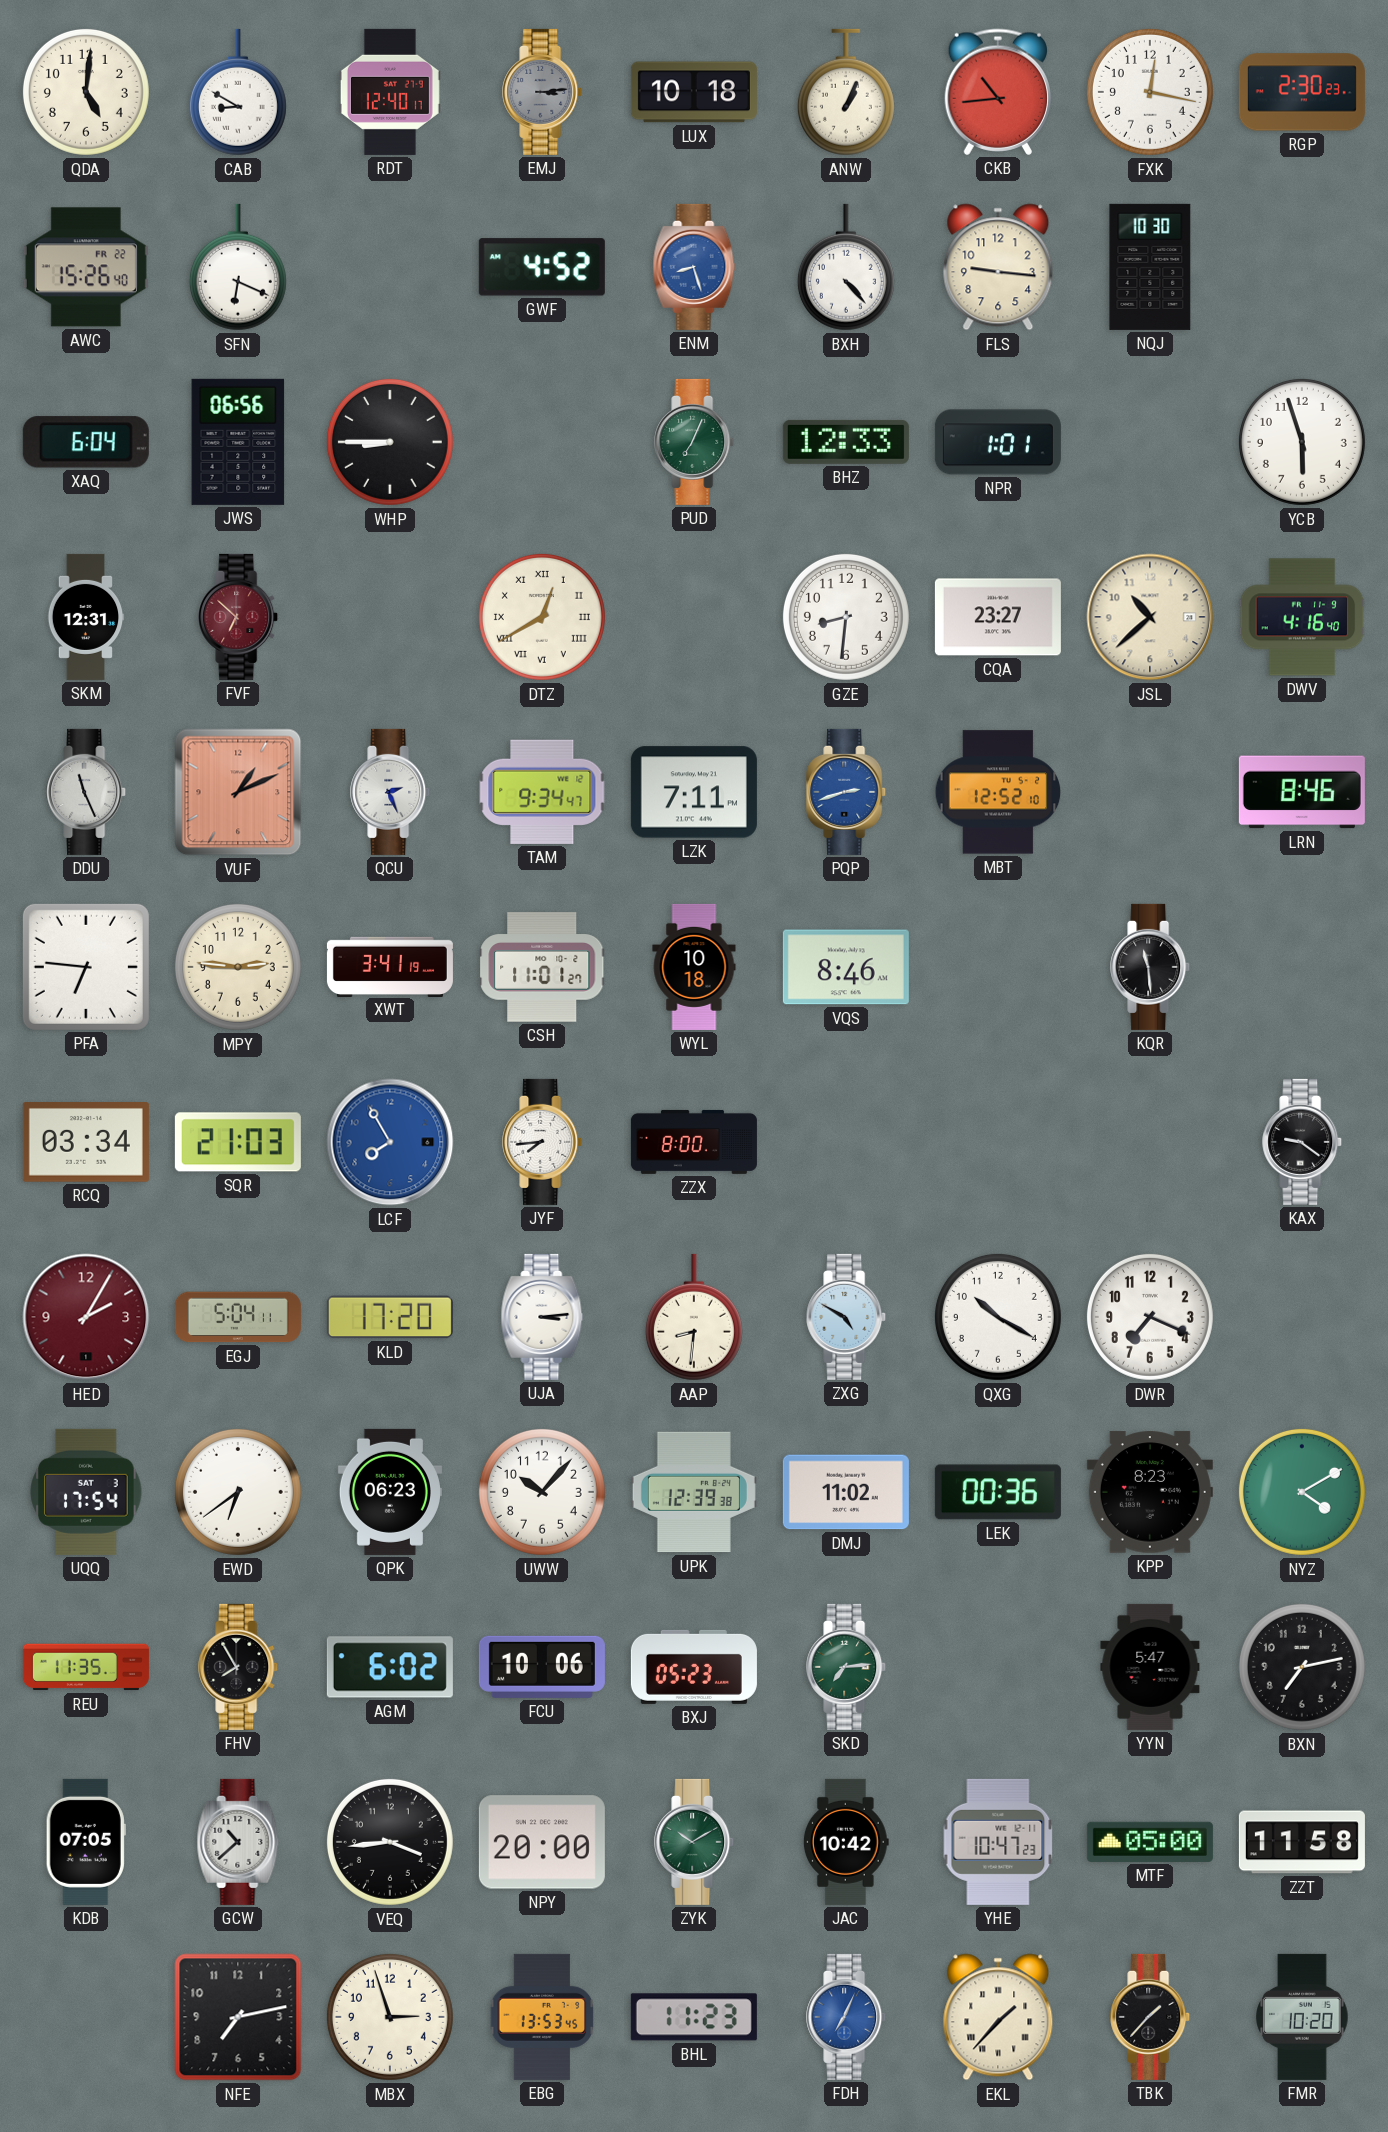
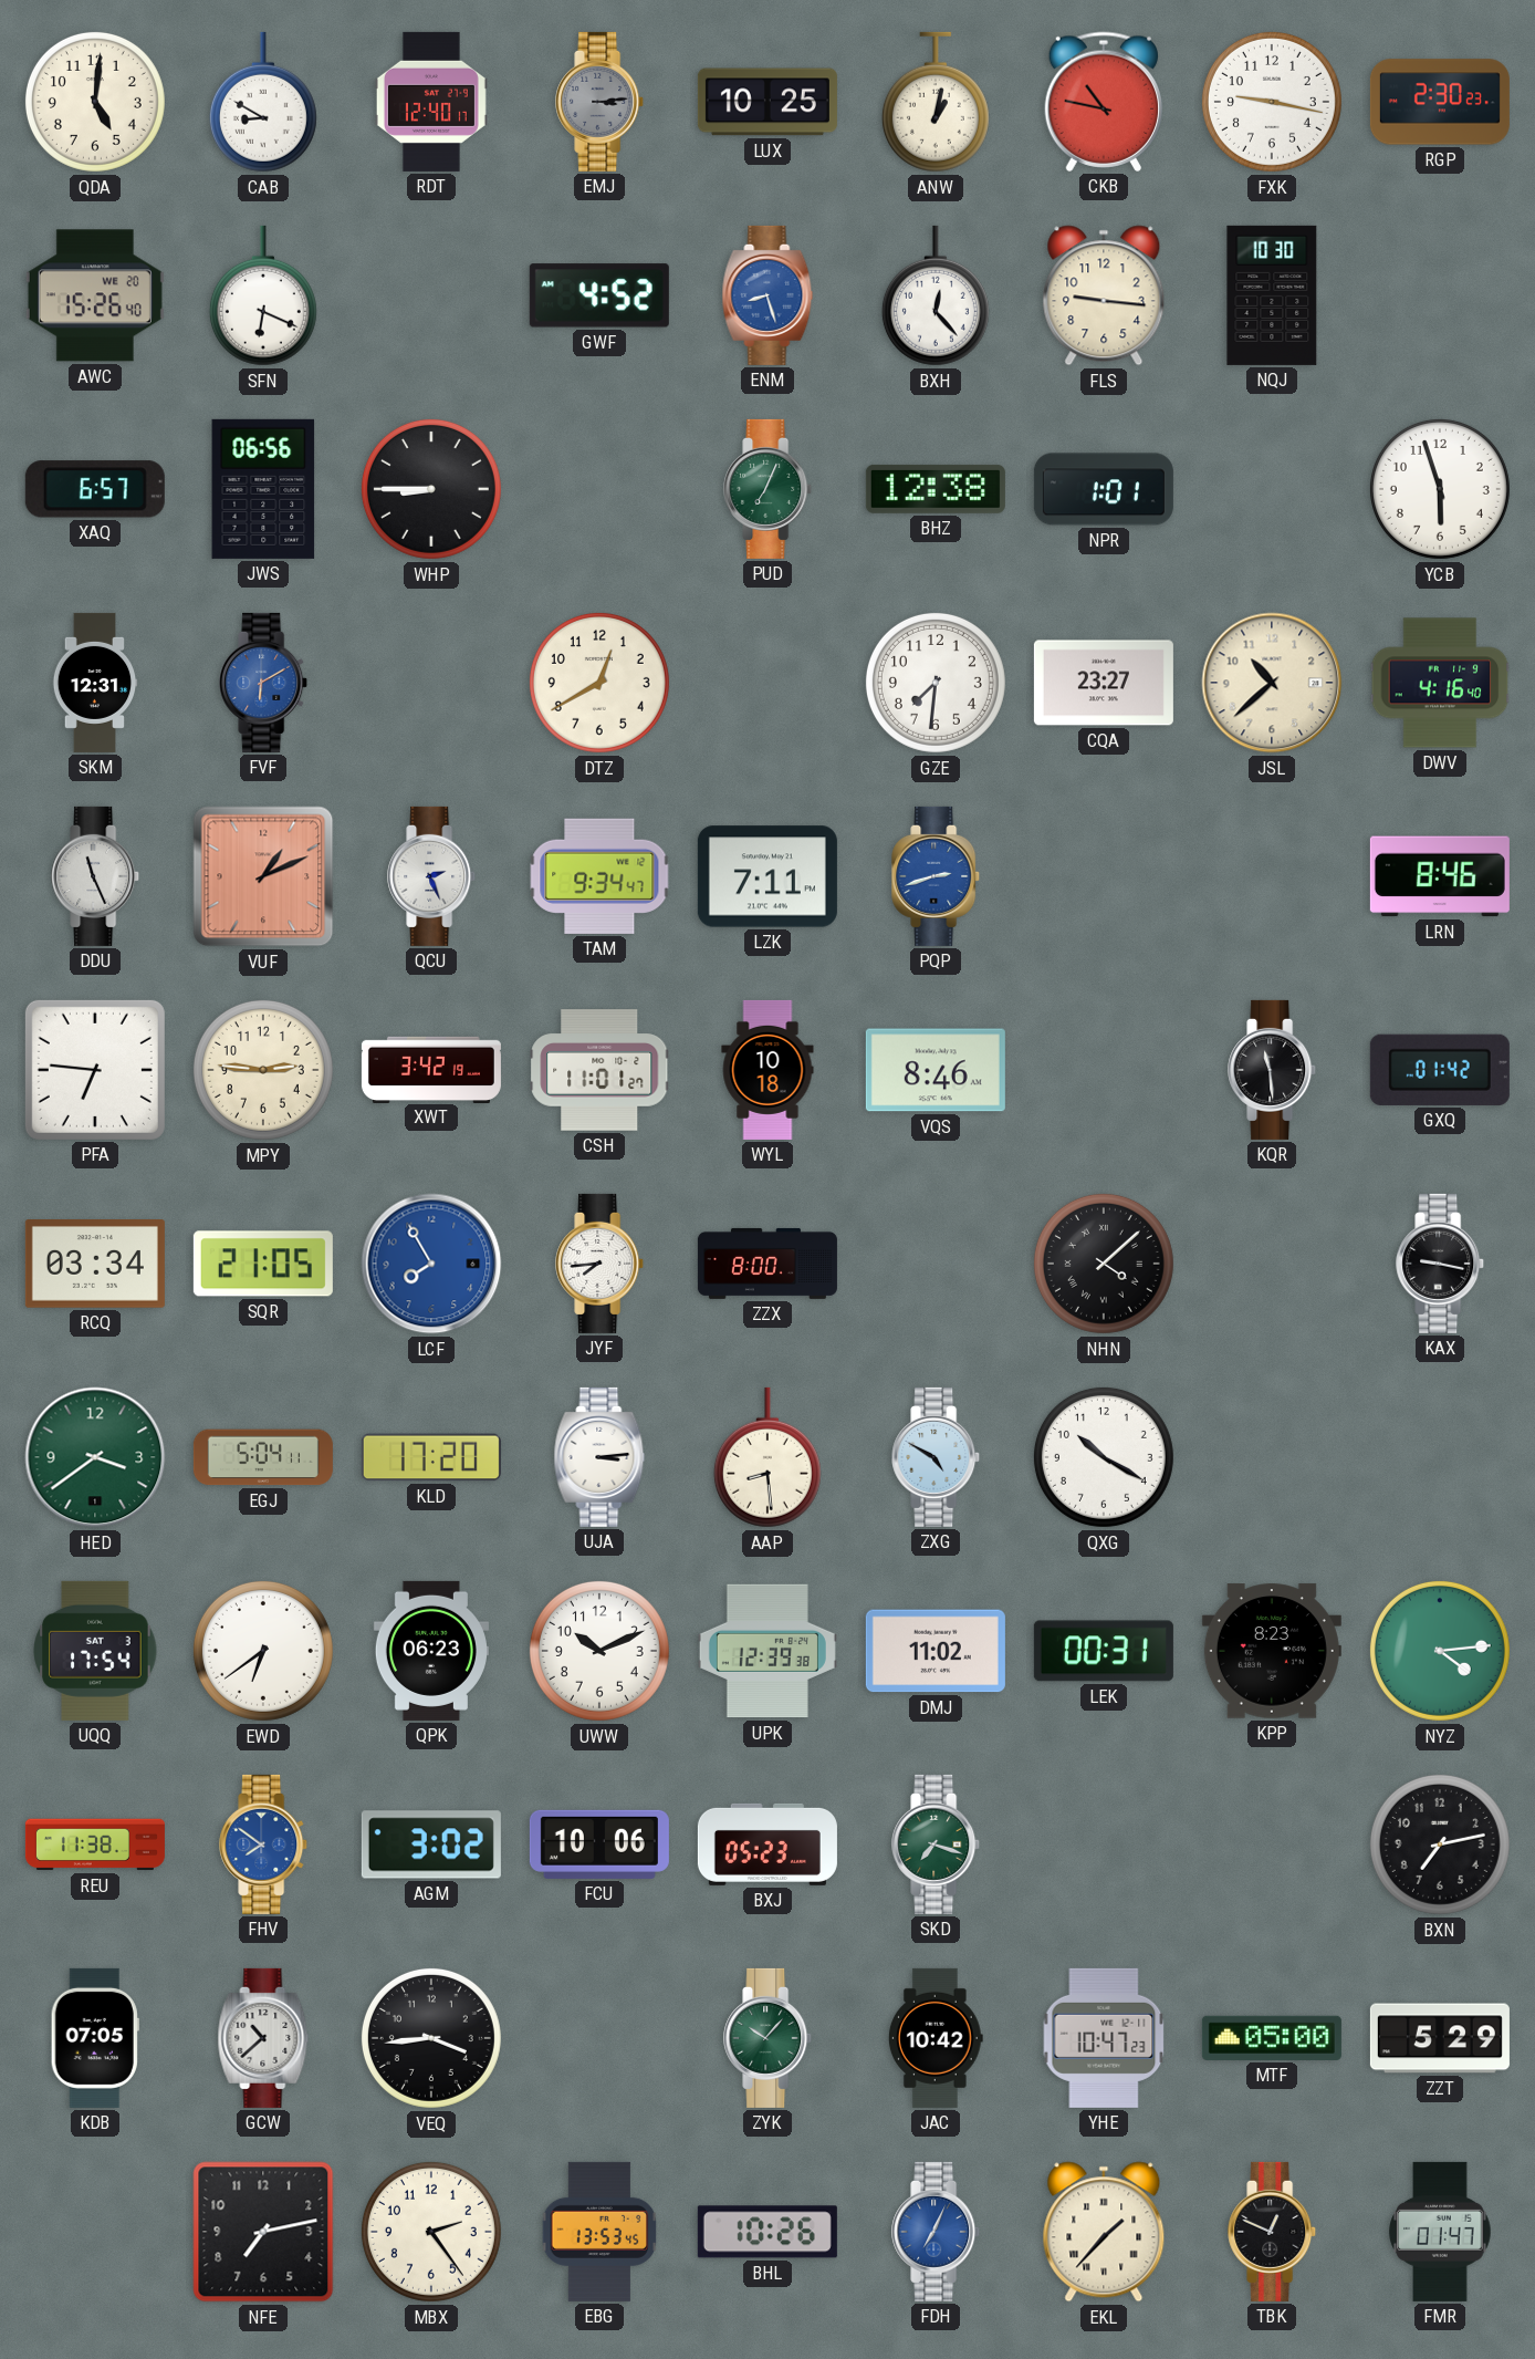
LUX: 10:18 -> 10:25 (767, 102)
ANW: 1:04 -> 1:02 (936, 102)
CKB: 10:44 -> 10:47 (1103, 102)
FXK: 12:17 -> 9:17 (1272, 102)
AWC date: FR 22 -> WE 20 (95, 295)
BXH: 4:23 -> 12:23 (936, 295)
XAQ: 6:04 -> 6:57 (95, 489)
BHZ: 12:33 -> 12:38 (936, 489)
FVF: 6:52 -> 6:10 (264, 683)
FVF dial: burgundy -> blue (264, 683)
DTZ numerals: Roman -> Arabic (599, 683)
GZE: 8:31 -> 7:31 (936, 683)
MBT: 12:52 -> none (998, 792)
XWT: 3:41 -> 3:42 (431, 1069)
GXQ: none -> 01:42 (1440, 1070)
SQR: 21:03 -> 21:05 (263, 1264)
NHN: none -> 4:08 (1104, 1264)
KAX: 9:21 -> 9:17 (1441, 1264)
HED: 2:05 -> 3:39 (95, 1457)
HED dial: burgundy -> green (95, 1457)
AAP: 8:31 -> 8:29 (767, 1457)
DWR: 7:19 -> none (1150, 1317)
UWW: 10:07 -> 10:11 (599, 1651)
LEK: 00:36 -> 00:31 (1104, 1651)
NYZ: 4:10 -> 4:14 (1440, 1651)
REU: 11:35 -> 11:38 (95, 1844)
FHV: 7:55 -> 7:51 (264, 1844)
FHV dial: black -> blue (264, 1844)
AGM: 6:02 -> 3:02 (431, 1844)
SKD: 7:14 -> 7:18 (937, 1844)
YYN: 5:47 -> none (1150, 1667)
NPY: 20:00 -> none (542, 1842)
ZYK: 10:10 -> 10:07 (769, 2038)
ZZT: 11:58 -> 5:29 (1440, 2038)
MBX: 2:57 -> 2:24 (431, 2232)
BHL: 11:23 -> 10:26 (767, 2232)
TBK: 1:37 -> 12:49 (1273, 2232)
FMR: 10:20 -> 01:47 (1440, 2232)
